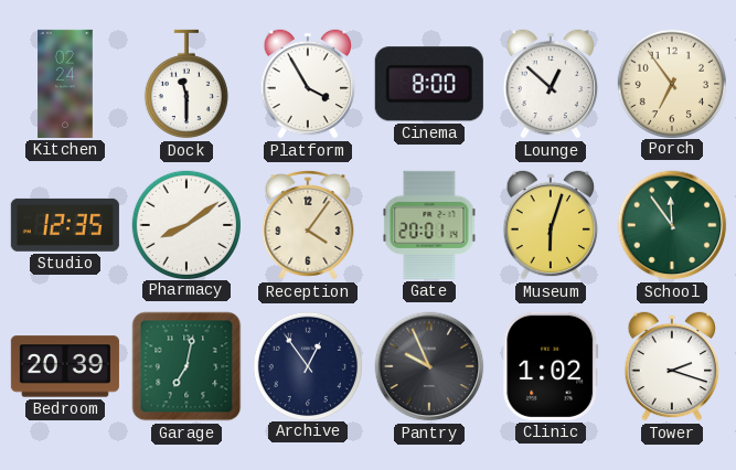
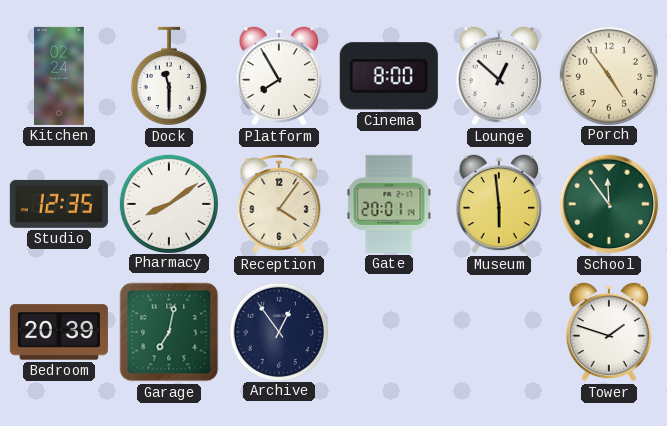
Platform: 3:55 -> 7:55 (279, 76)
Porch: 6:54 -> 4:54 (608, 75)
Museum: 6:03 -> 5:59 (499, 204)
Pantry: 9:56 -> none (429, 366)
Clinic: 1:02 -> none (551, 366)
Tower: 2:18 -> 1:48 (609, 332)
